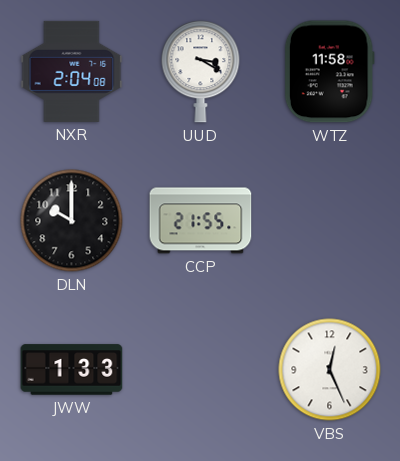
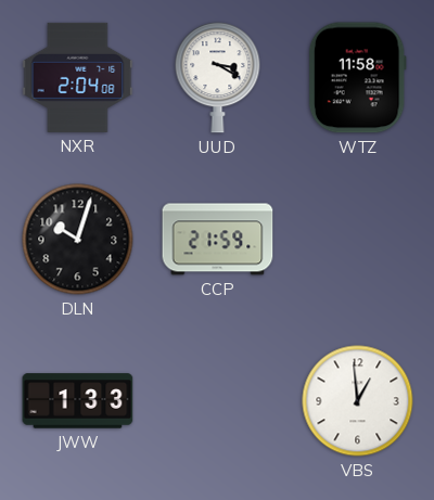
DLN: 10:00 -> 10:03 (78, 240)
CCP: 21:55 -> 21:59 (218, 240)
VBS: 12:26 -> 12:59 (358, 401)
